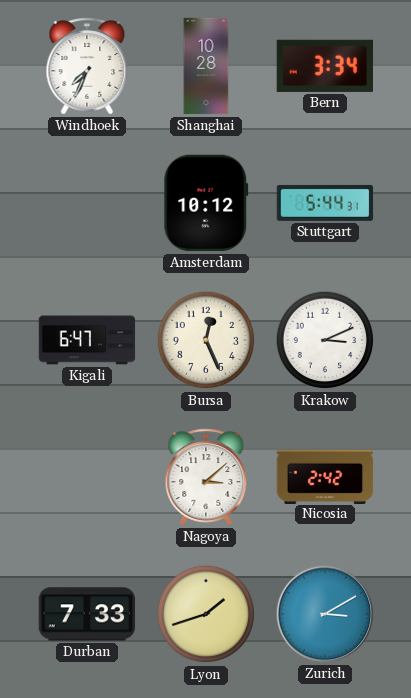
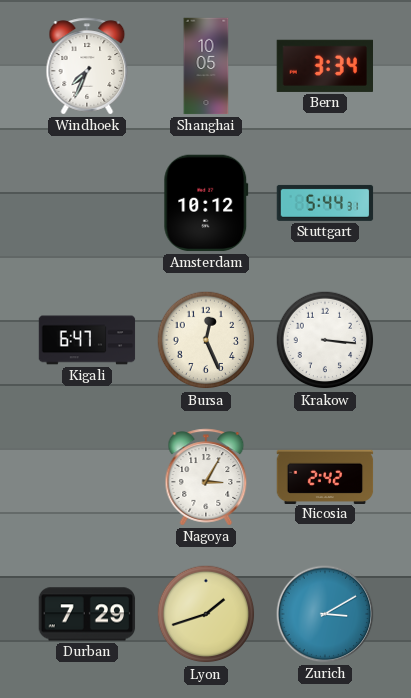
Shanghai: 10:28 -> 10:05 (206, 66)
Krakow: 3:11 -> 3:16 (325, 340)
Nagoya: 3:08 -> 3:05 (206, 477)
Durban: 7:33 -> 7:29 (87, 614)
